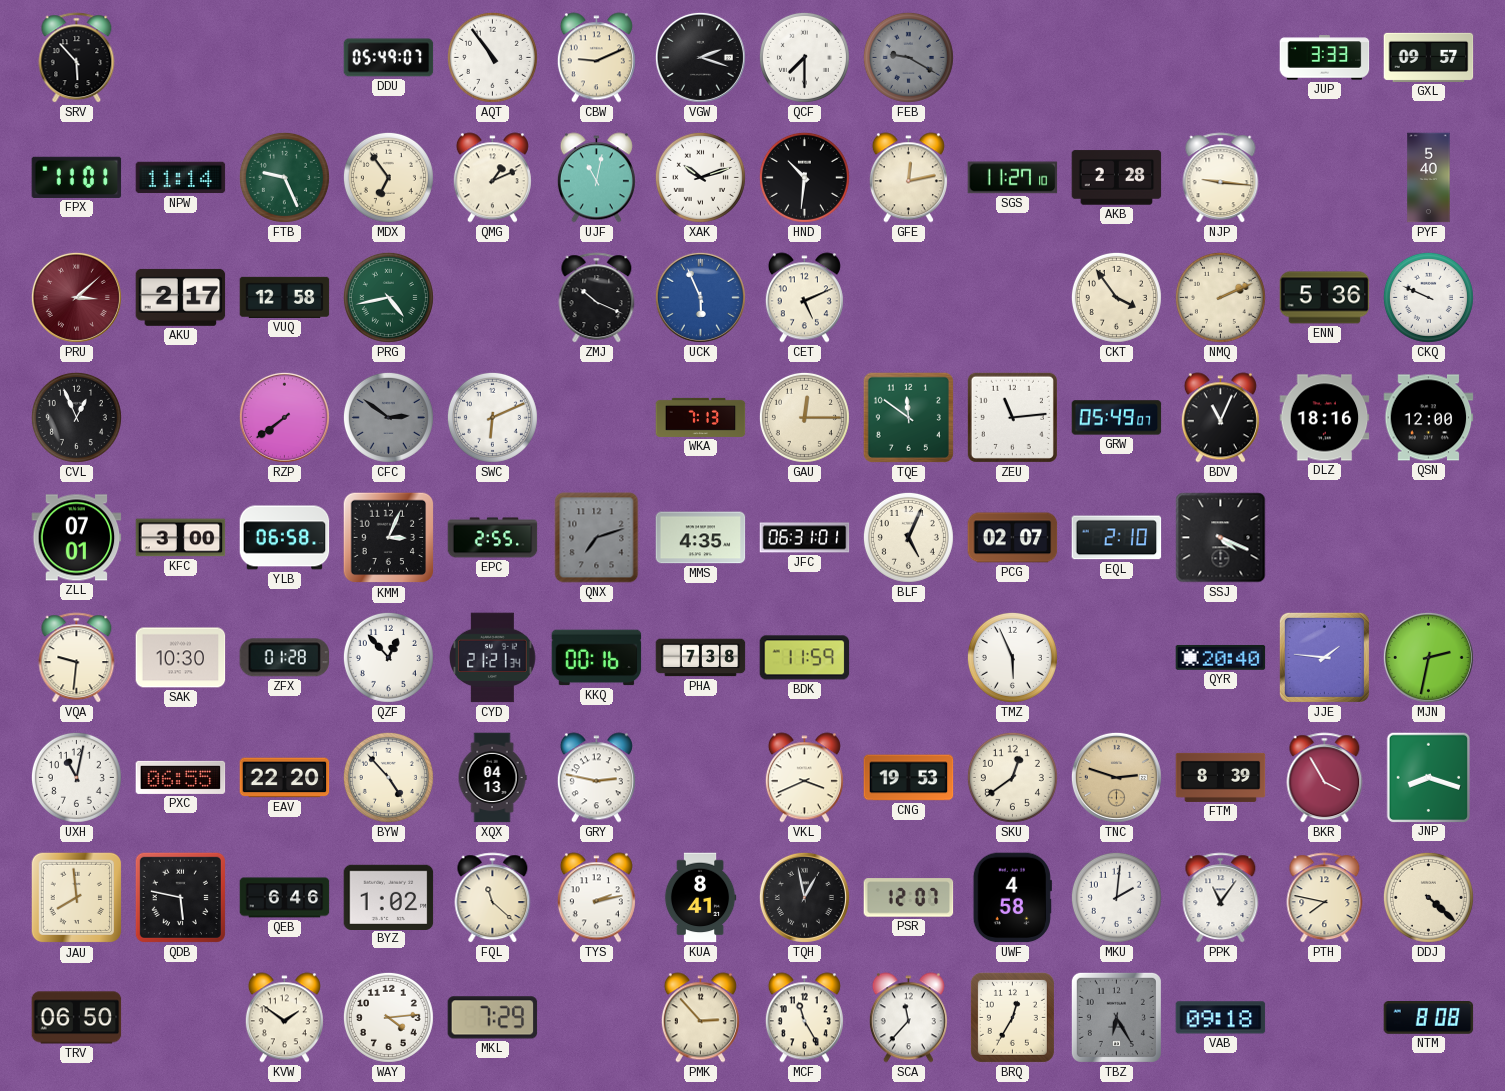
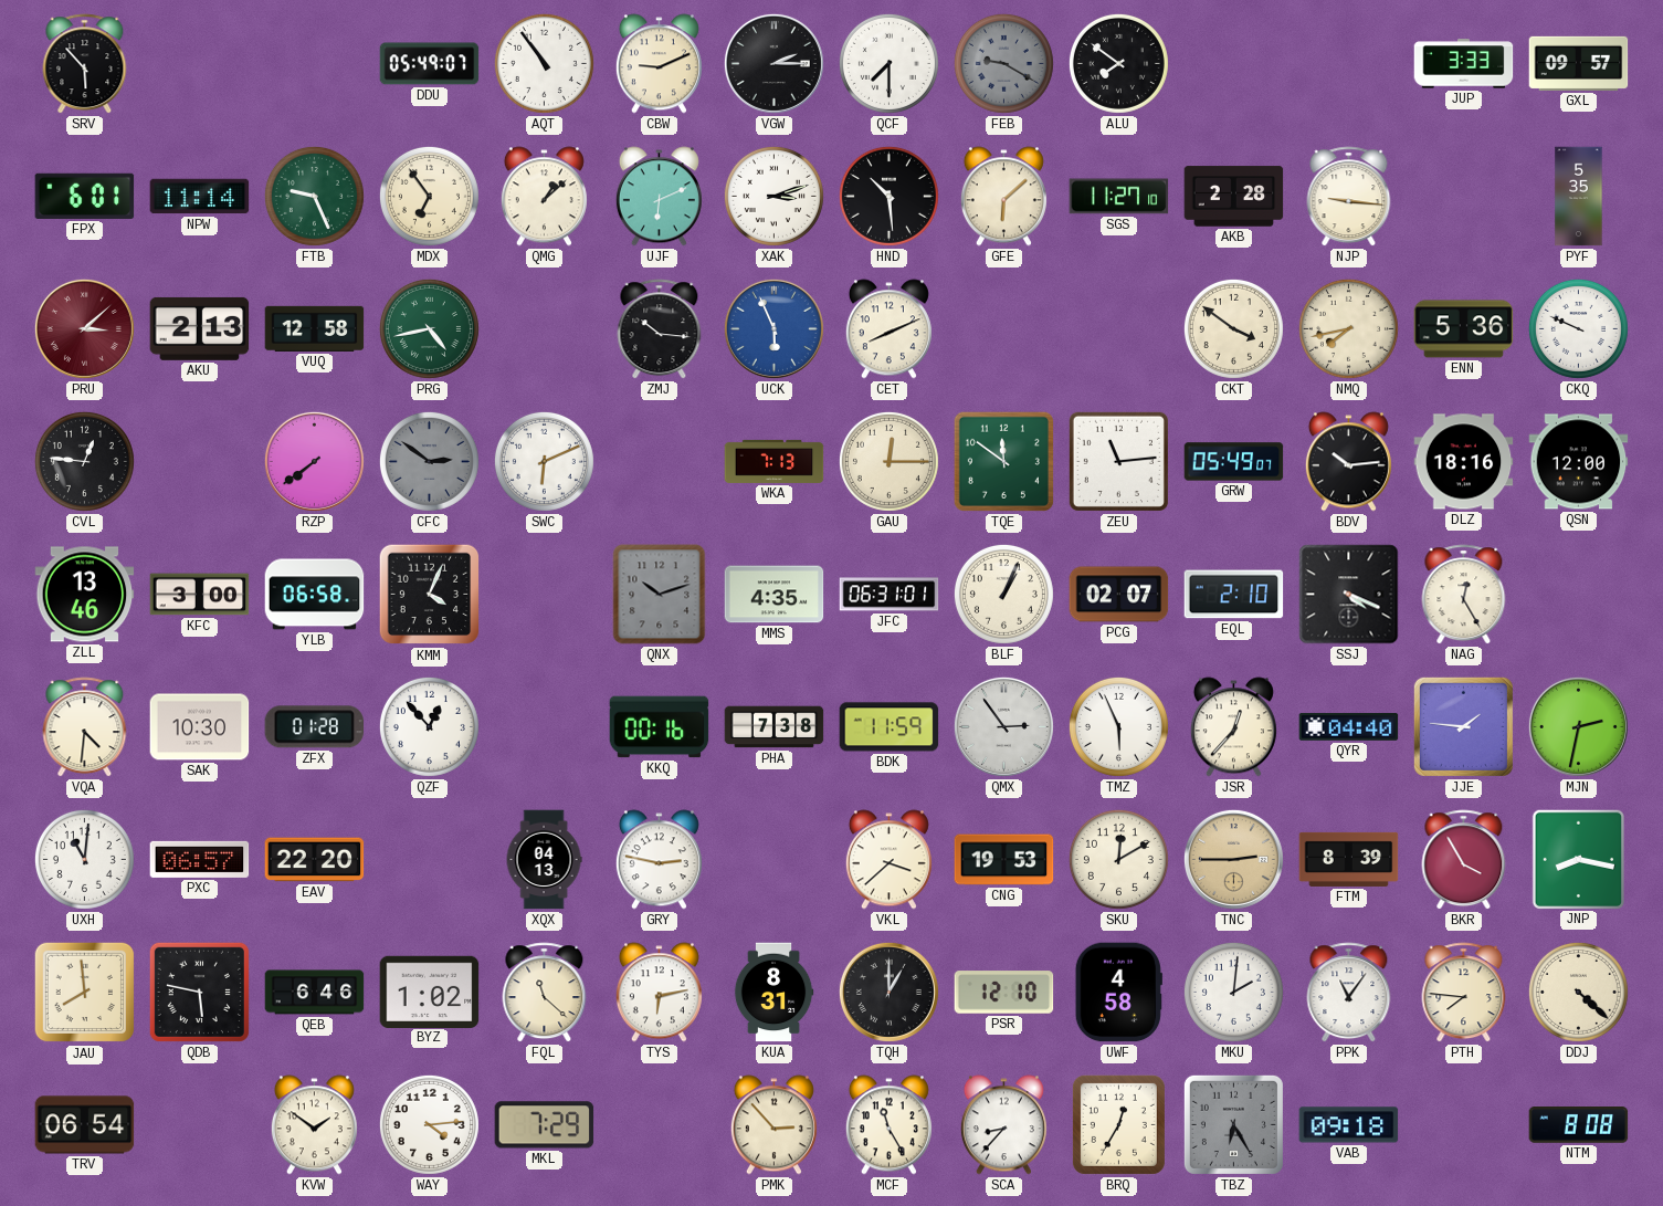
VGW: 2:18 -> 2:15 (773, 63)
ALU: none -> 7:51 (1118, 63)
FPX: 11:01 -> 6:01 (85, 196)
QMG: 1:11 -> 1:08 (544, 197)
UJF: 11:02 -> 6:11 (659, 197)
XAK: 10:12 -> 3:12 (773, 196)
HND: 10:31 -> 10:29 (888, 196)
GFE: 12:13 -> 6:08 (1003, 197)
PYF: 5:40 -> 5:35 (1579, 197)
AKU: 2:17 -> 2:13 (200, 328)
ZMJ: 10:19 -> 10:16 (660, 329)
CET: 5:11 -> 8:11 (888, 329)
CKT: 3:54 -> 3:51 (1233, 328)
NMQ: 2:11 -> 7:43 (1348, 328)
CVL: 12:56 -> 12:46 (84, 461)
BDV: 11:04 -> 10:14 (1348, 462)
ZLL: 07:01 -> 13:46 (85, 595)
KMM: 3:04 -> 4:04 (430, 595)
EPC: 2:55 -> none (493, 538)
QNX: 7:12 -> 10:12 (660, 595)
BLF: 5:04 -> 1:04 (1003, 594)
NAG: none -> 12:25 (1464, 595)
VQA: 9:31 -> 4:31 (85, 727)
CYD: 21:21 -> none (493, 658)
QMX: none -> 2:54 (1003, 726)
JSR: none -> 12:37 (1233, 727)
QYR: 20:40 -> 04:40 (1349, 727)
UXH: 11:02 -> 11:01 (84, 859)
PXC: 06:55 -> 06:57 (200, 859)
BYW: 4:53 -> none (388, 777)
VKL: 3:41 -> 3:38 (888, 860)
SKU: 12:39 -> 12:10 (1118, 859)
TNC: 2:48 -> 2:45 (1233, 859)
JNP: 8:18 -> 8:17 (1578, 859)
TYS: 2:13 -> 6:13 (659, 993)
KUA: 8:41 -> 8:31 (773, 993)
TQH: 12:58 -> 1:00 (888, 992)
PSR: 12:07 -> 12:10 (1004, 993)
PTH: 7:47 -> 7:46 (1464, 993)
TRV: 06:50 -> 06:54 (85, 1125)
SCA: 11:37 -> 8:37 (1003, 1125)
